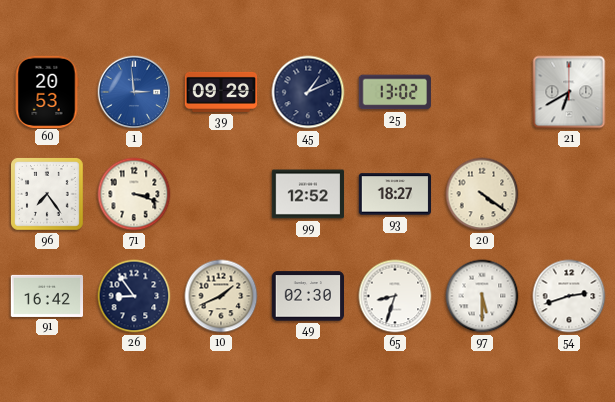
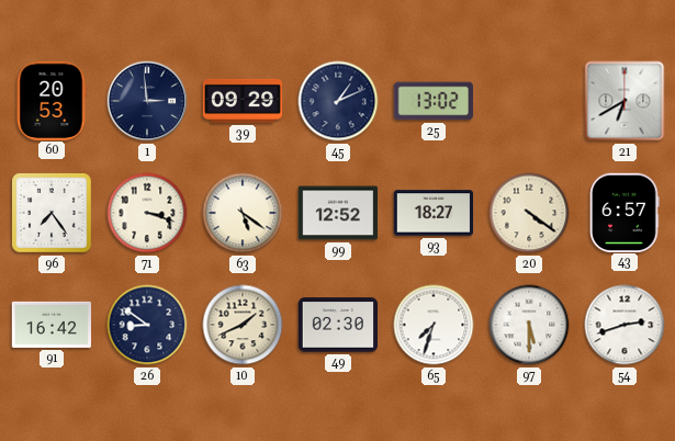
1 dial: blue -> navy (147, 101)
63: none -> 5:21 (243, 213)
43: none -> 6:57 (625, 212)
26: 8:54 -> 8:51 (147, 325)
65: 8:33 -> 7:33 (434, 325)
